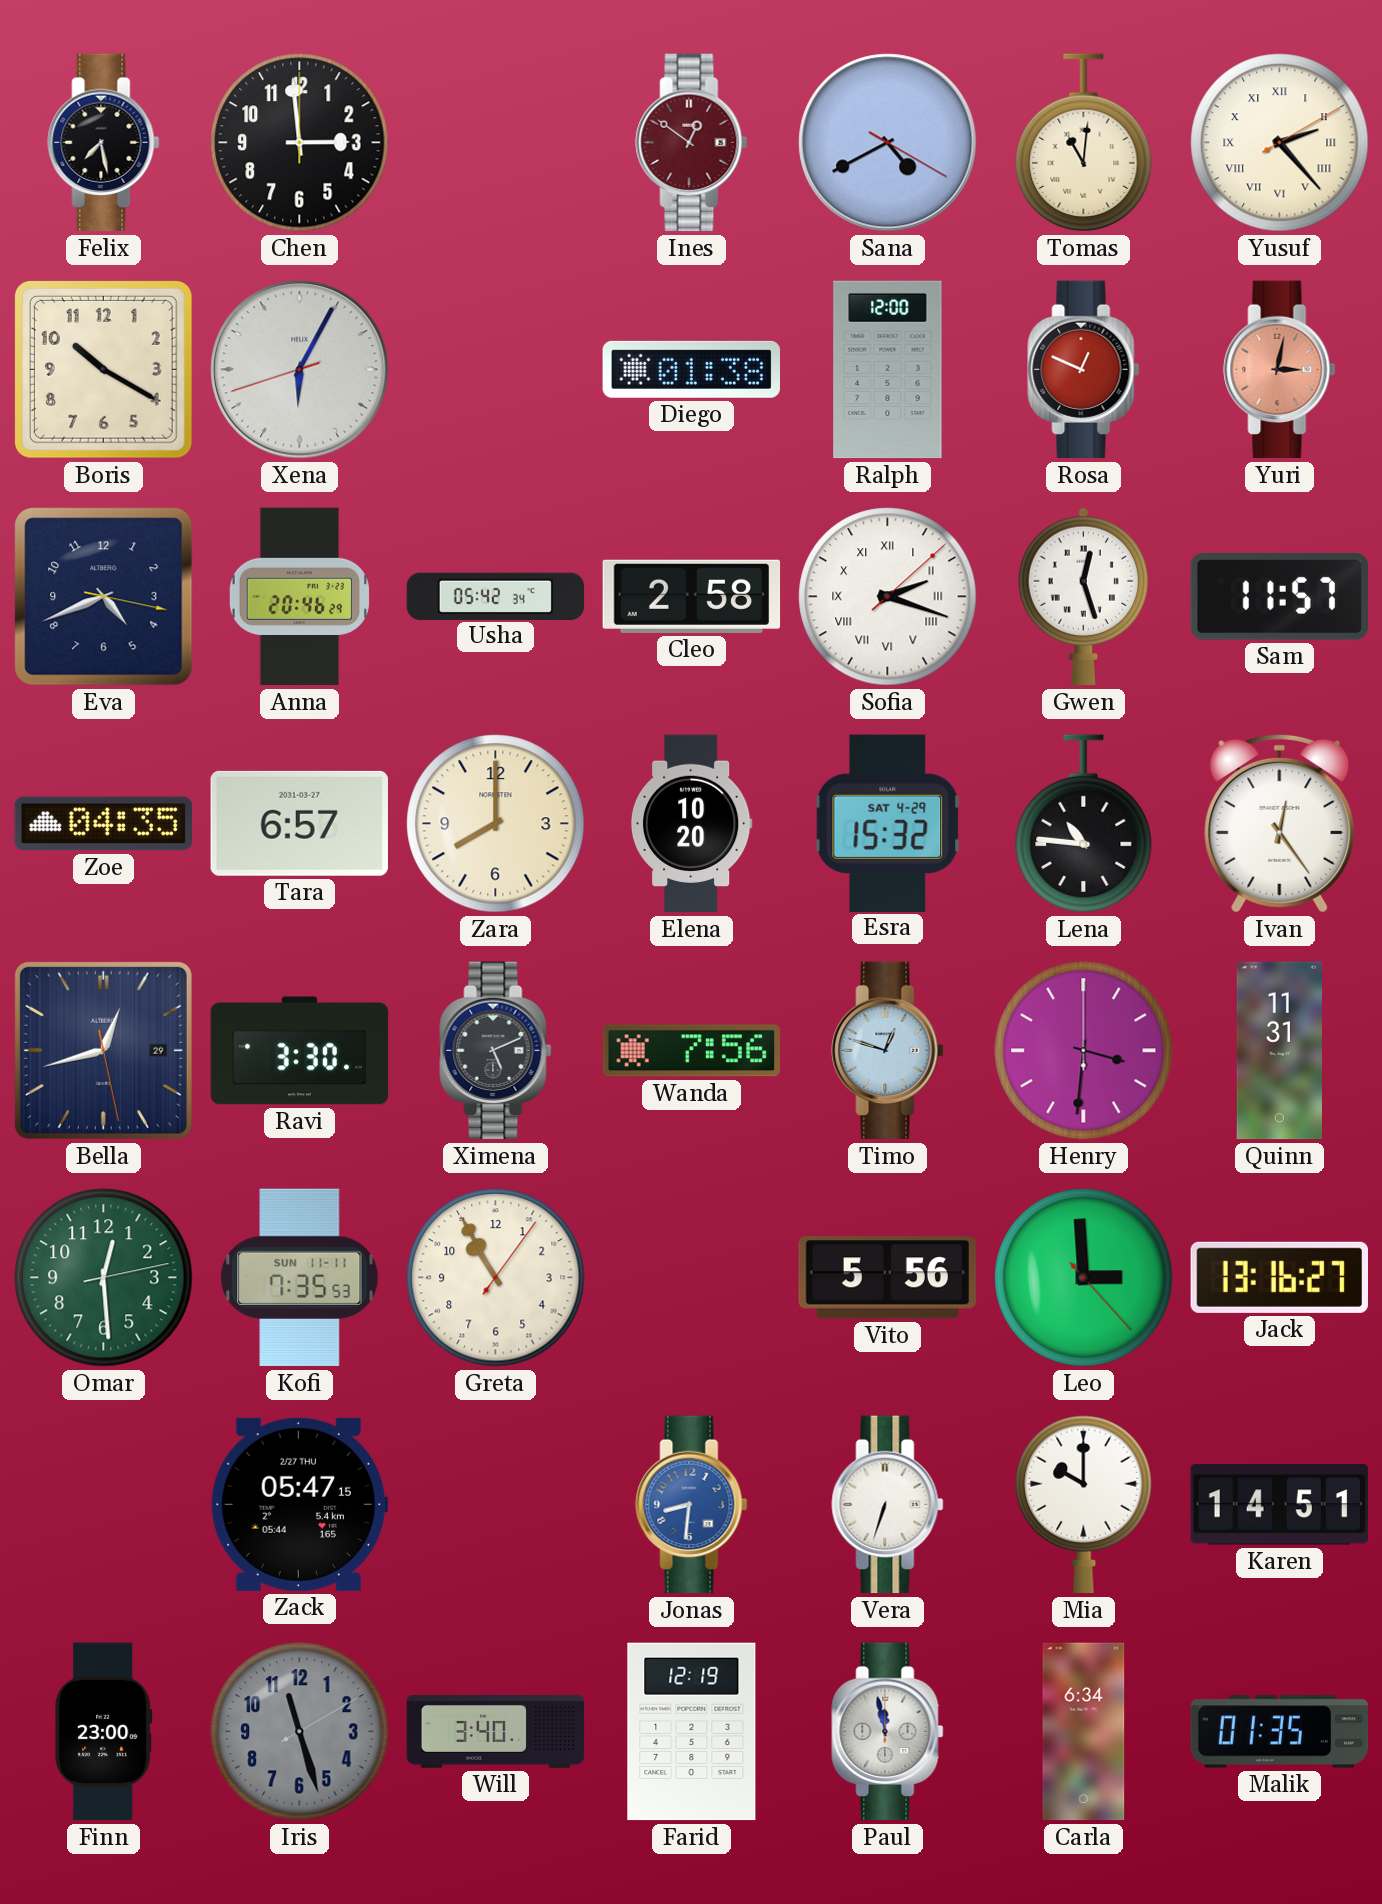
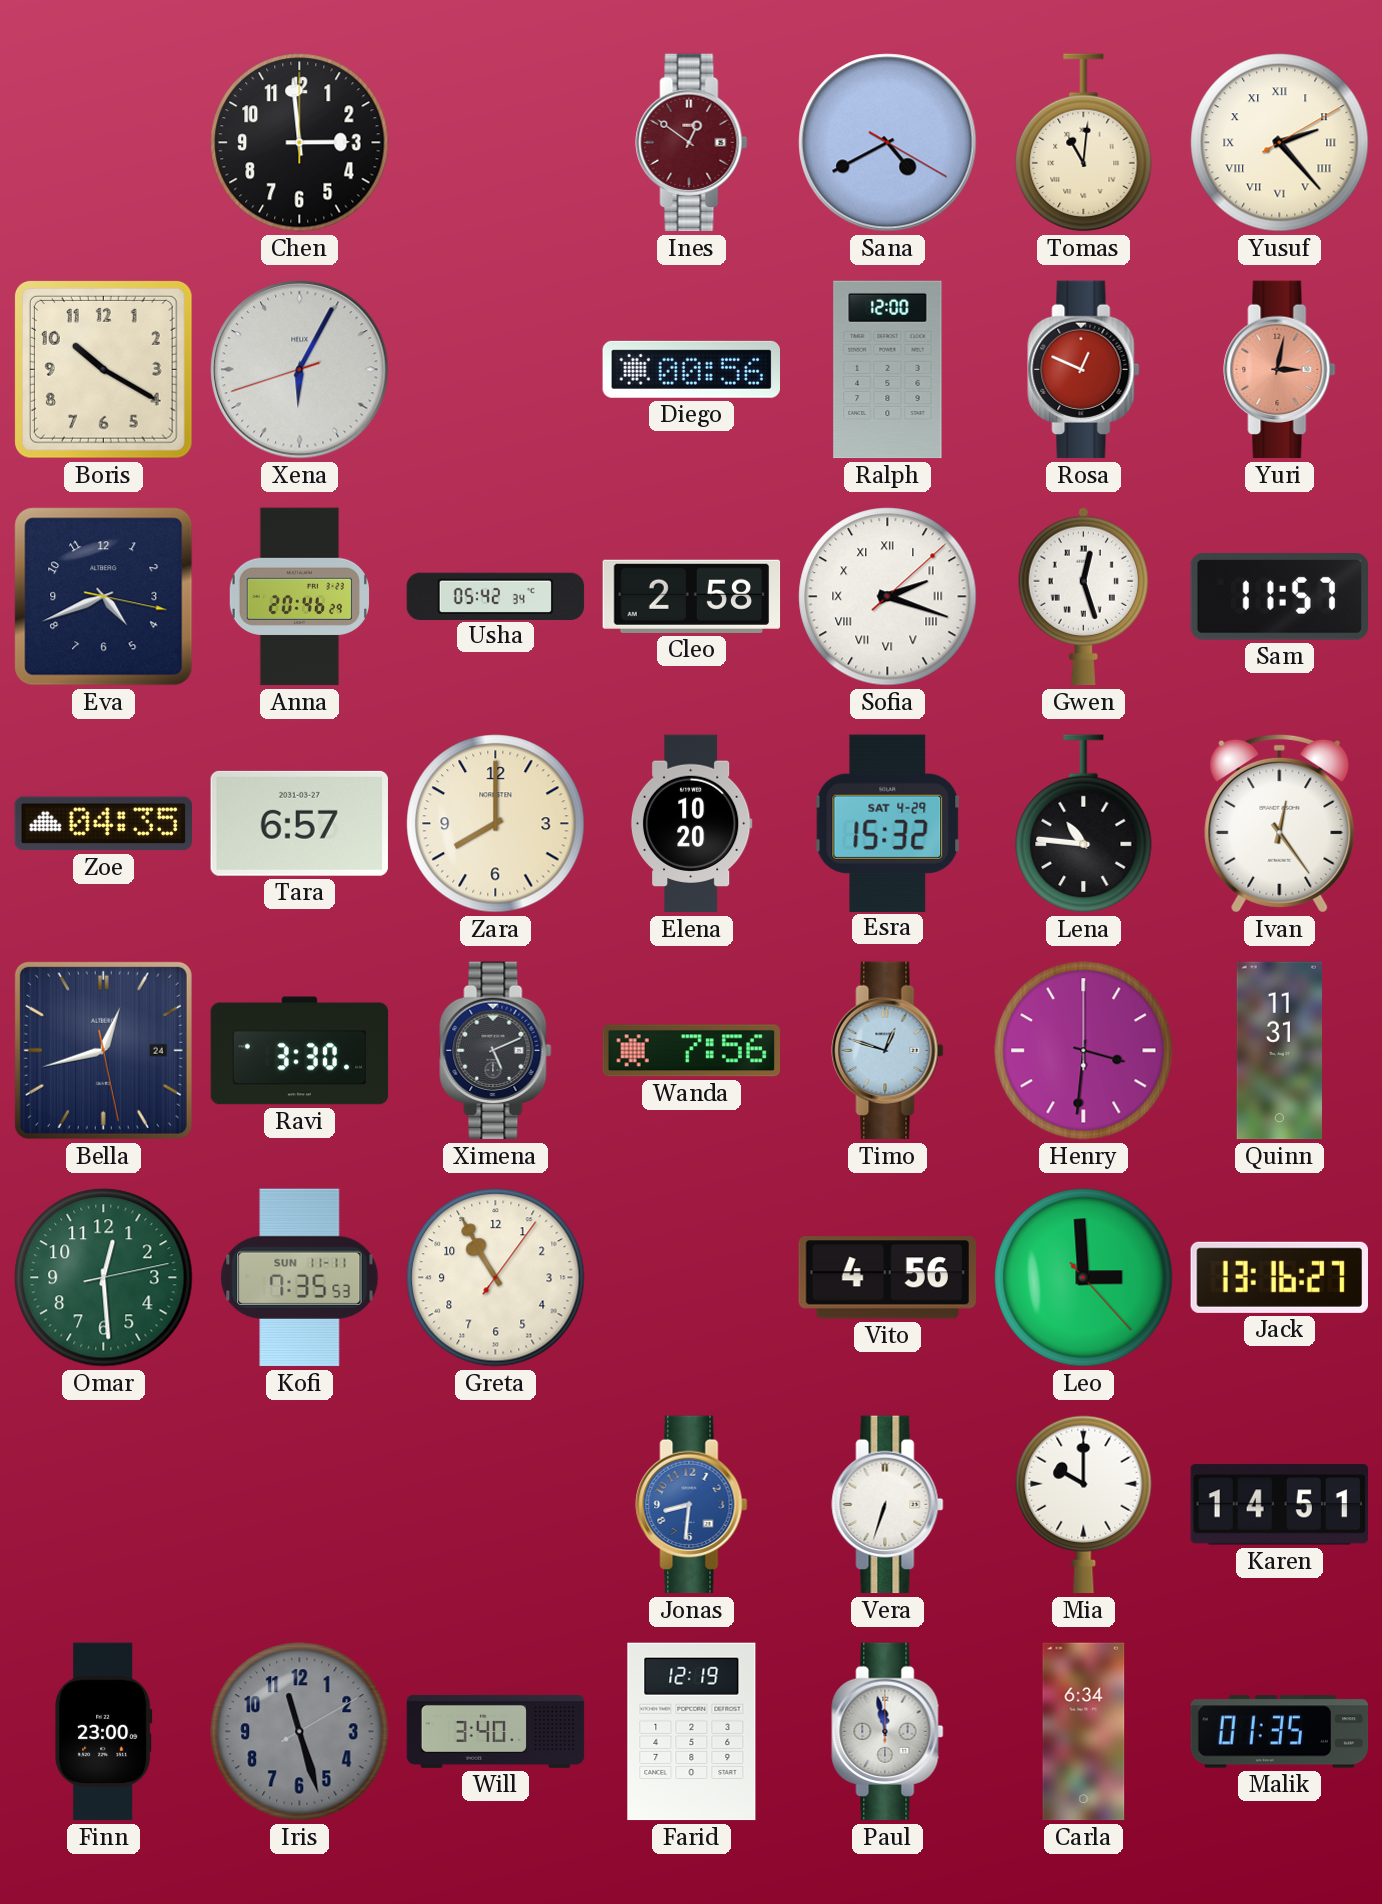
Felix: 7:28 -> none (104, 143)
Diego: 01:38 -> 00:56 (691, 369)
Bella date: 29 -> 24 (103, 1050)
Vito: 5:56 -> 4:56 (887, 1278)
Zack: 05:47 -> none (299, 1504)
